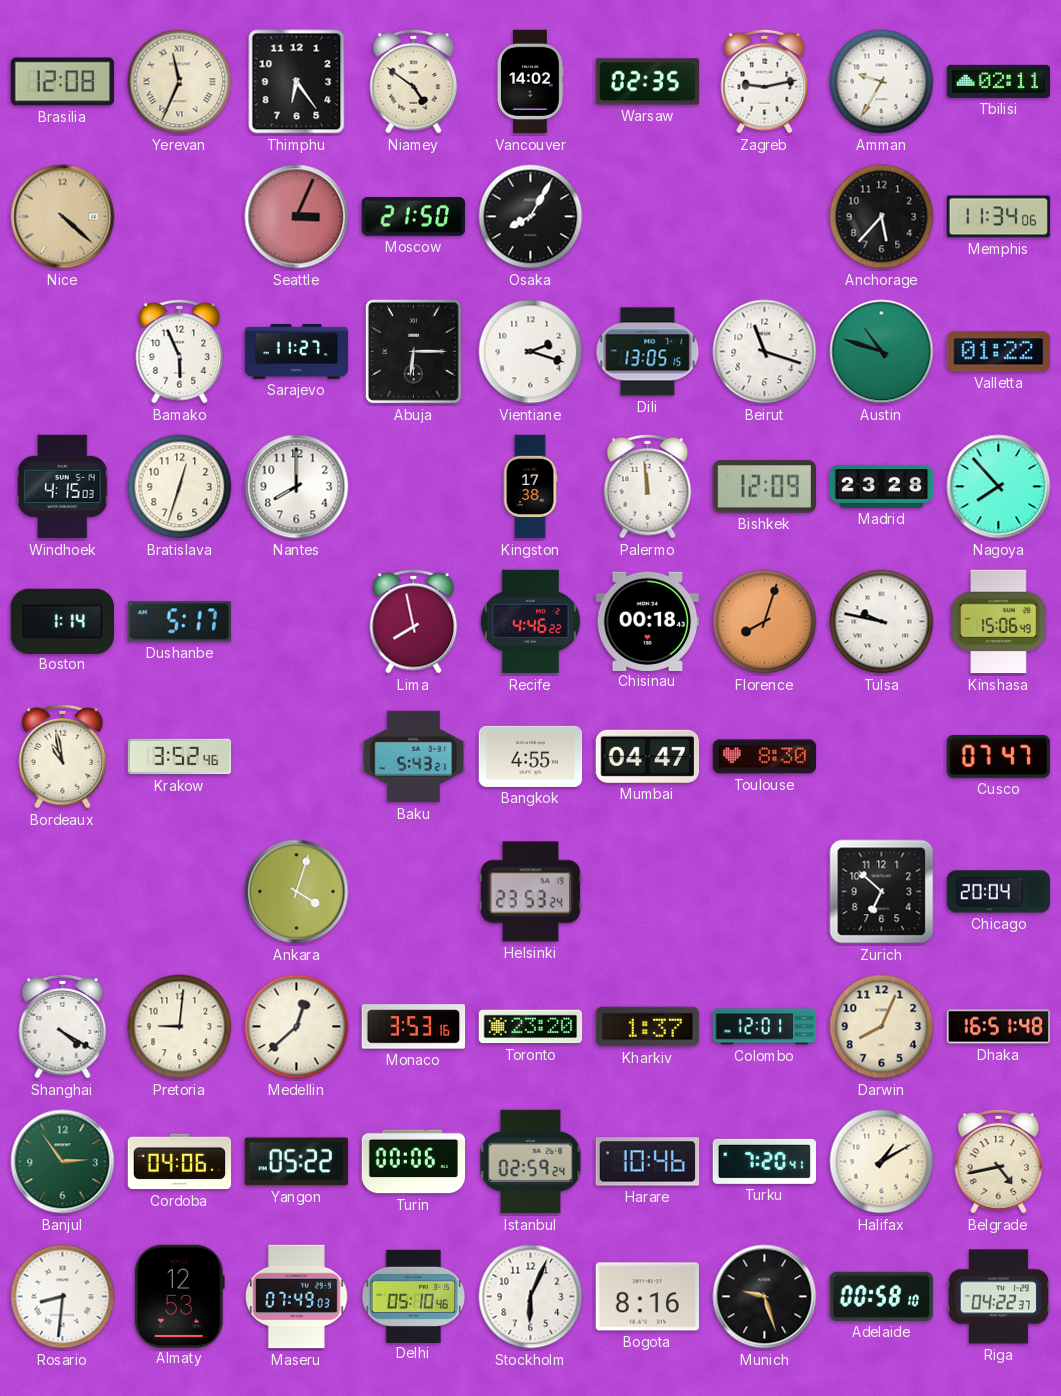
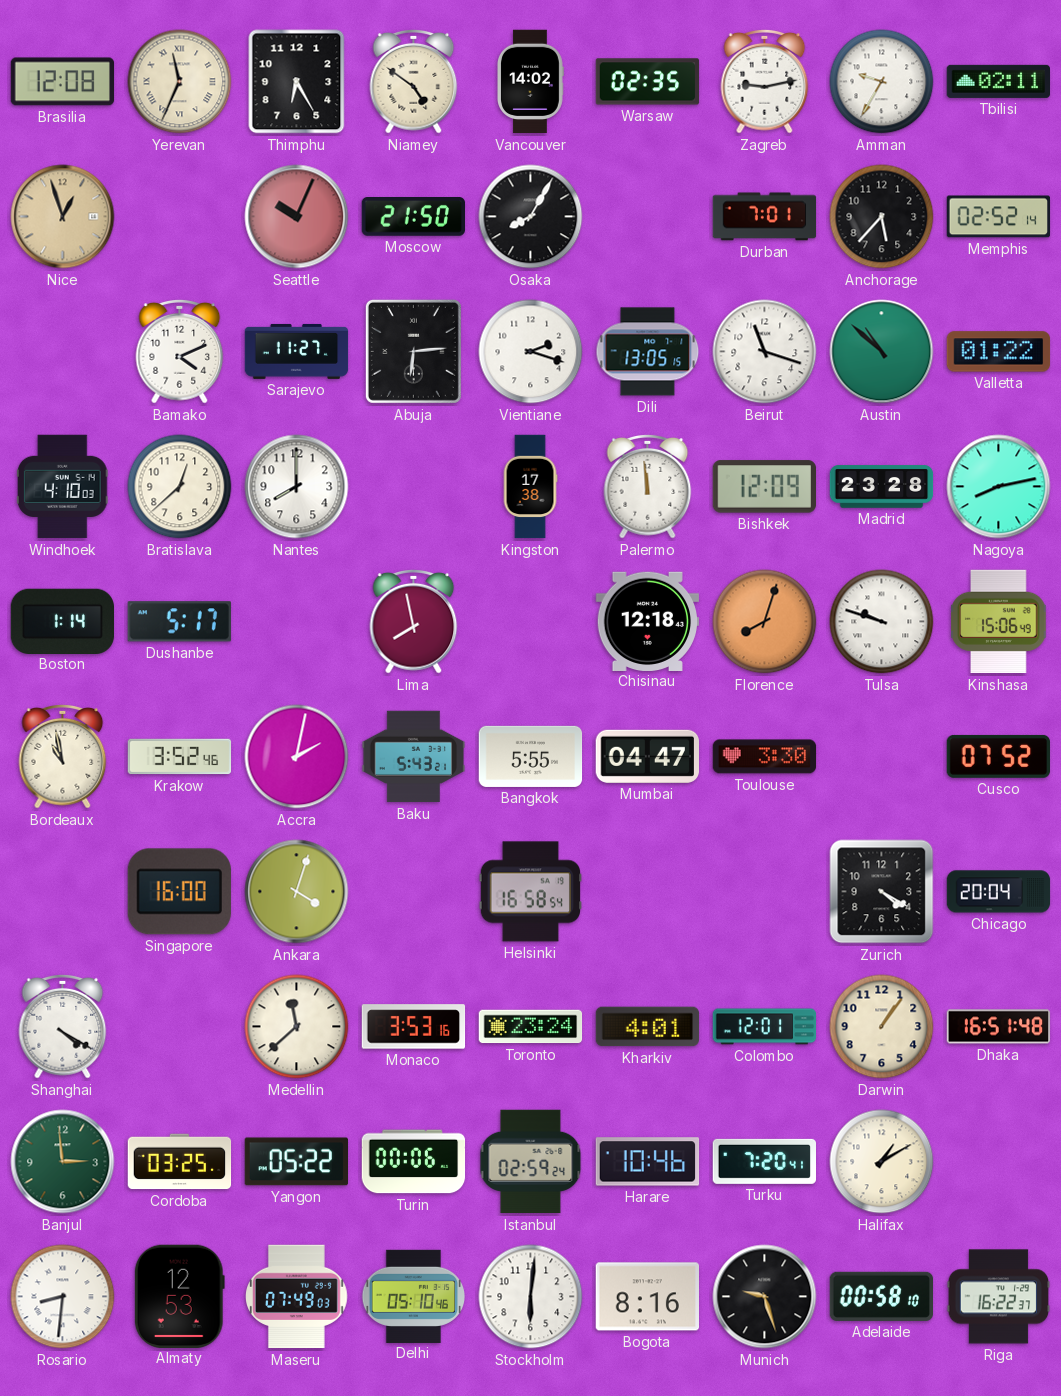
Thimphu: 6:24 -> 6:25 (297, 82)
Nice: 4:22 -> 12:57 (63, 217)
Seattle: 3:04 -> 10:04 (297, 217)
Durban: none -> 7:01 (765, 217)
Memphis: 11:34 -> 02:52 (999, 217)
Bamako: 5:56 -> 4:11 (180, 351)
Abuja: 6:15 -> 6:14 (413, 351)
Austin: 10:48 -> 10:52 (882, 352)
Windhoek: 4:15 -> 4:10 (62, 487)
Bratislava: 12:33 -> 12:38 (180, 487)
Nagoya: 7:53 -> 8:13 (999, 487)
Recife: 4:46 -> none (530, 622)
Chisinau: 00:18 -> 12:18 (648, 621)
Tulsa: 9:47 -> 9:48 (882, 622)
Accra: none -> 2:02 (297, 757)
Bangkok: 4:55 -> 5:55 (531, 756)
Toulouse: 8:30 -> 3:30 (765, 757)
Cusco: 07:47 -> 07:52 (998, 756)
Singapore: none -> 16:00 (179, 892)
Helsinki: 23:53 -> 16:58 (531, 892)
Zurich: 6:52 -> 4:20 (882, 892)
Pretoria: 9:01 -> none (180, 1027)
Medellin: 12:38 -> 11:38 (297, 1027)
Toronto: 23:20 -> 23:24 (531, 1027)
Kharkiv: 1:37 -> 4:01 (648, 1027)
Darwin: 8:04 -> 1:06 (882, 1027)
Banjul: 2:54 -> 2:59 (63, 1162)
Cordoba: 04:06 -> 03:25 (180, 1162)
Belgrade: 4:43 -> none (999, 1161)
Stockholm: 6:04 -> 6:01 (531, 1297)
Riga: 04:22 -> 16:22 (999, 1297)
